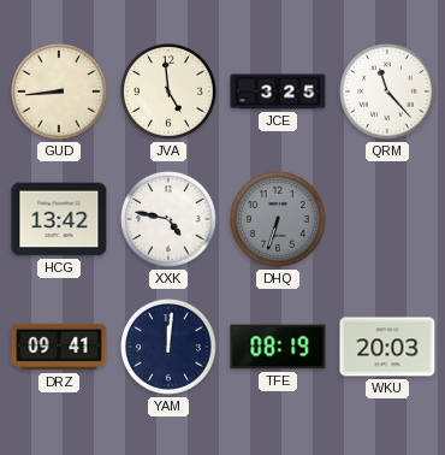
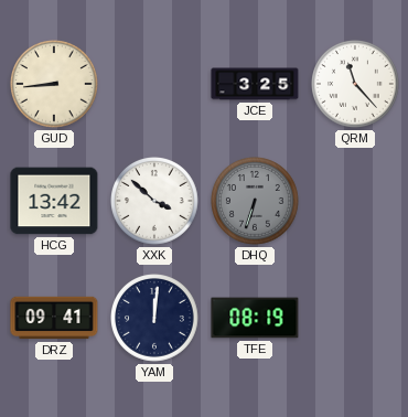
JVA: 4:59 -> none (170, 93)
XXK: 4:47 -> 3:52 (155, 202)
WKU: 20:03 -> none (387, 347)
